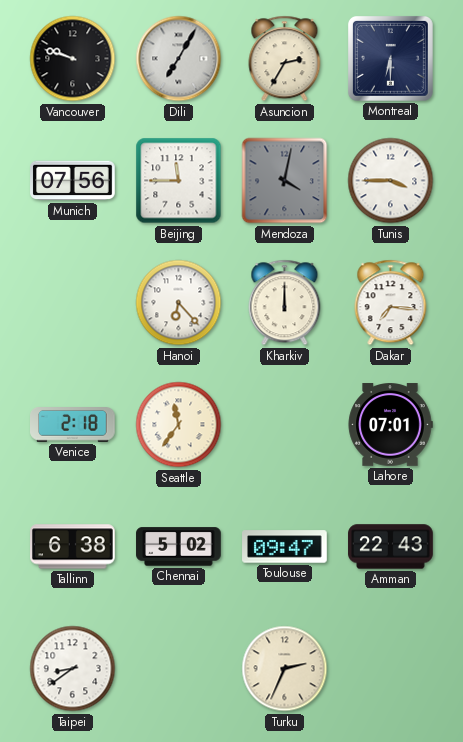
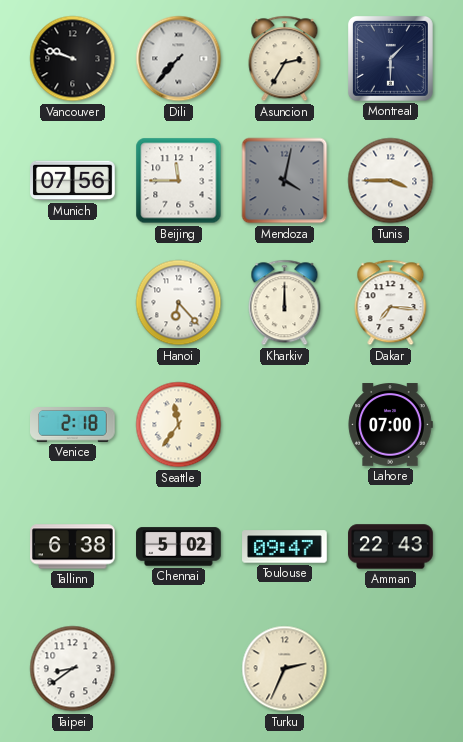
Dili: 7:05 -> 7:37 (179, 59)
Montreal: 6:30 -> 1:30 (390, 58)
Lahore: 07:01 -> 07:00 (390, 425)
